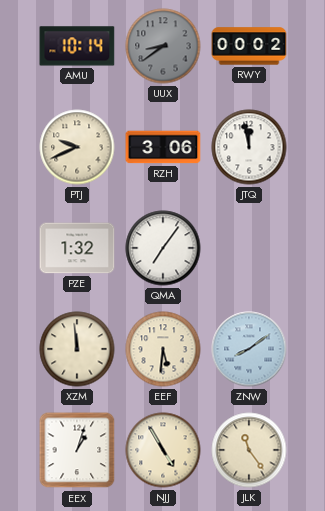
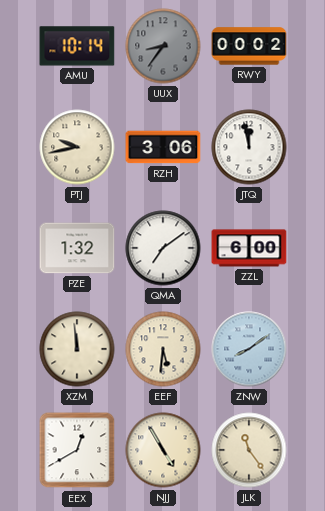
UUX: 8:39 -> 8:36 (163, 46)
PTJ: 9:41 -> 9:43 (77, 147)
QMA: 7:06 -> 7:09 (163, 248)
ZZL: none -> 6:00 (249, 248)
EEX: 1:03 -> 12:40 (77, 450)
